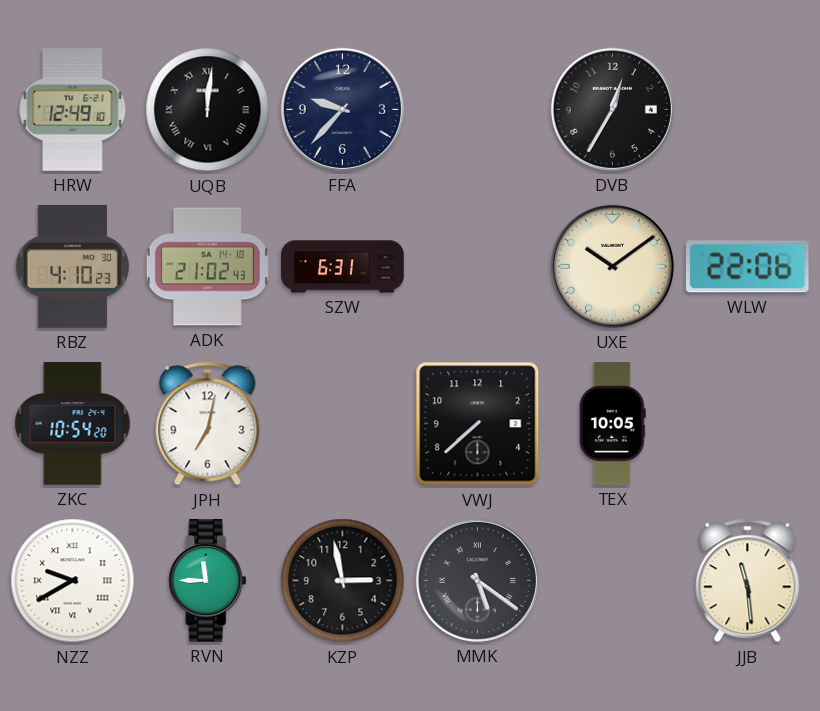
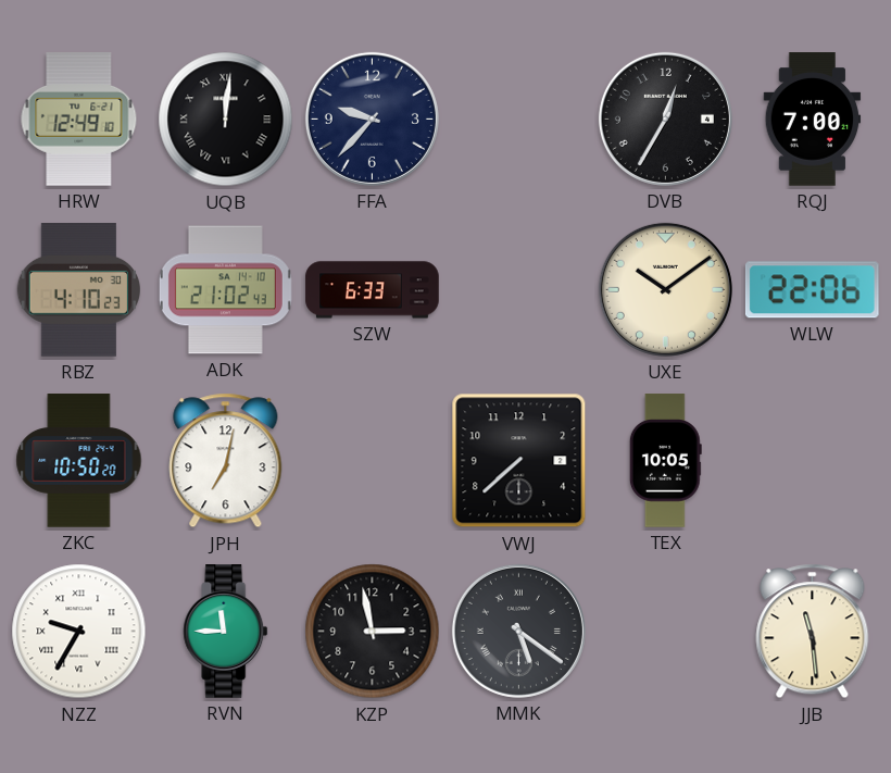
RQJ: none -> 7:00 (813, 120)
SZW: 6:31 -> 6:33 (373, 290)
ZKC: 10:54 -> 10:50 (79, 461)
NZZ: 9:40 -> 9:35 (79, 632)
